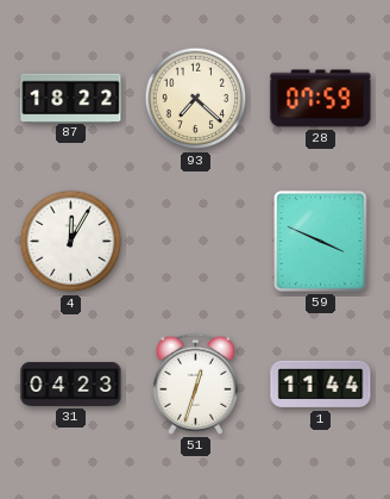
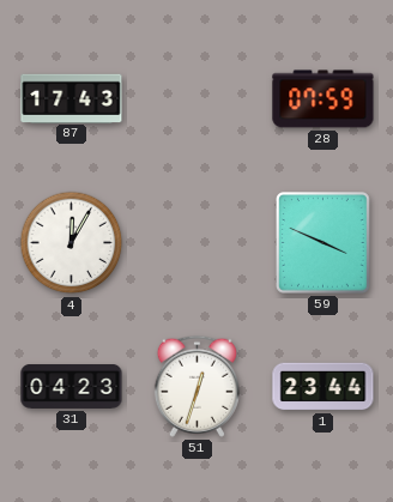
87: 18:22 -> 17:43 (72, 98)
93: 7:22 -> none (196, 99)
1: 11:44 -> 23:44 (324, 387)
